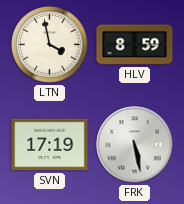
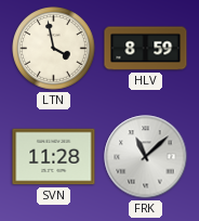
SVN: 17:19 -> 11:28 (54, 157)
FRK: 5:28 -> 11:08 (146, 157)
